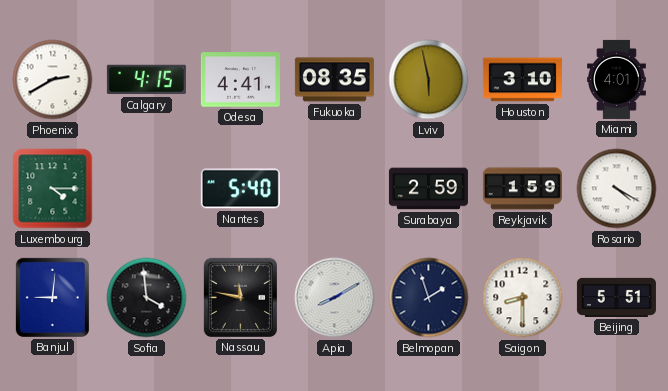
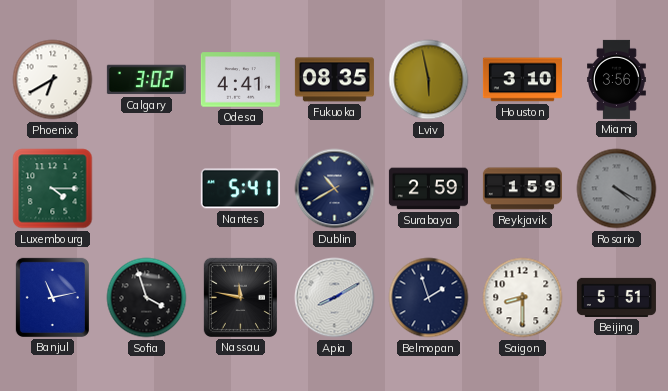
Phoenix: 2:40 -> 6:40 (53, 80)
Calgary: 4:15 -> 3:02 (146, 80)
Miami: 4:01 -> 3:56 (617, 79)
Nantes: 5:40 -> 5:41 (240, 189)
Dublin: none -> 10:40 (335, 189)
Rosario dial: white -> grey (617, 189)
Banjul: 9:01 -> 11:13 (52, 297)
Sofia: 3:59 -> 3:57 (147, 298)
